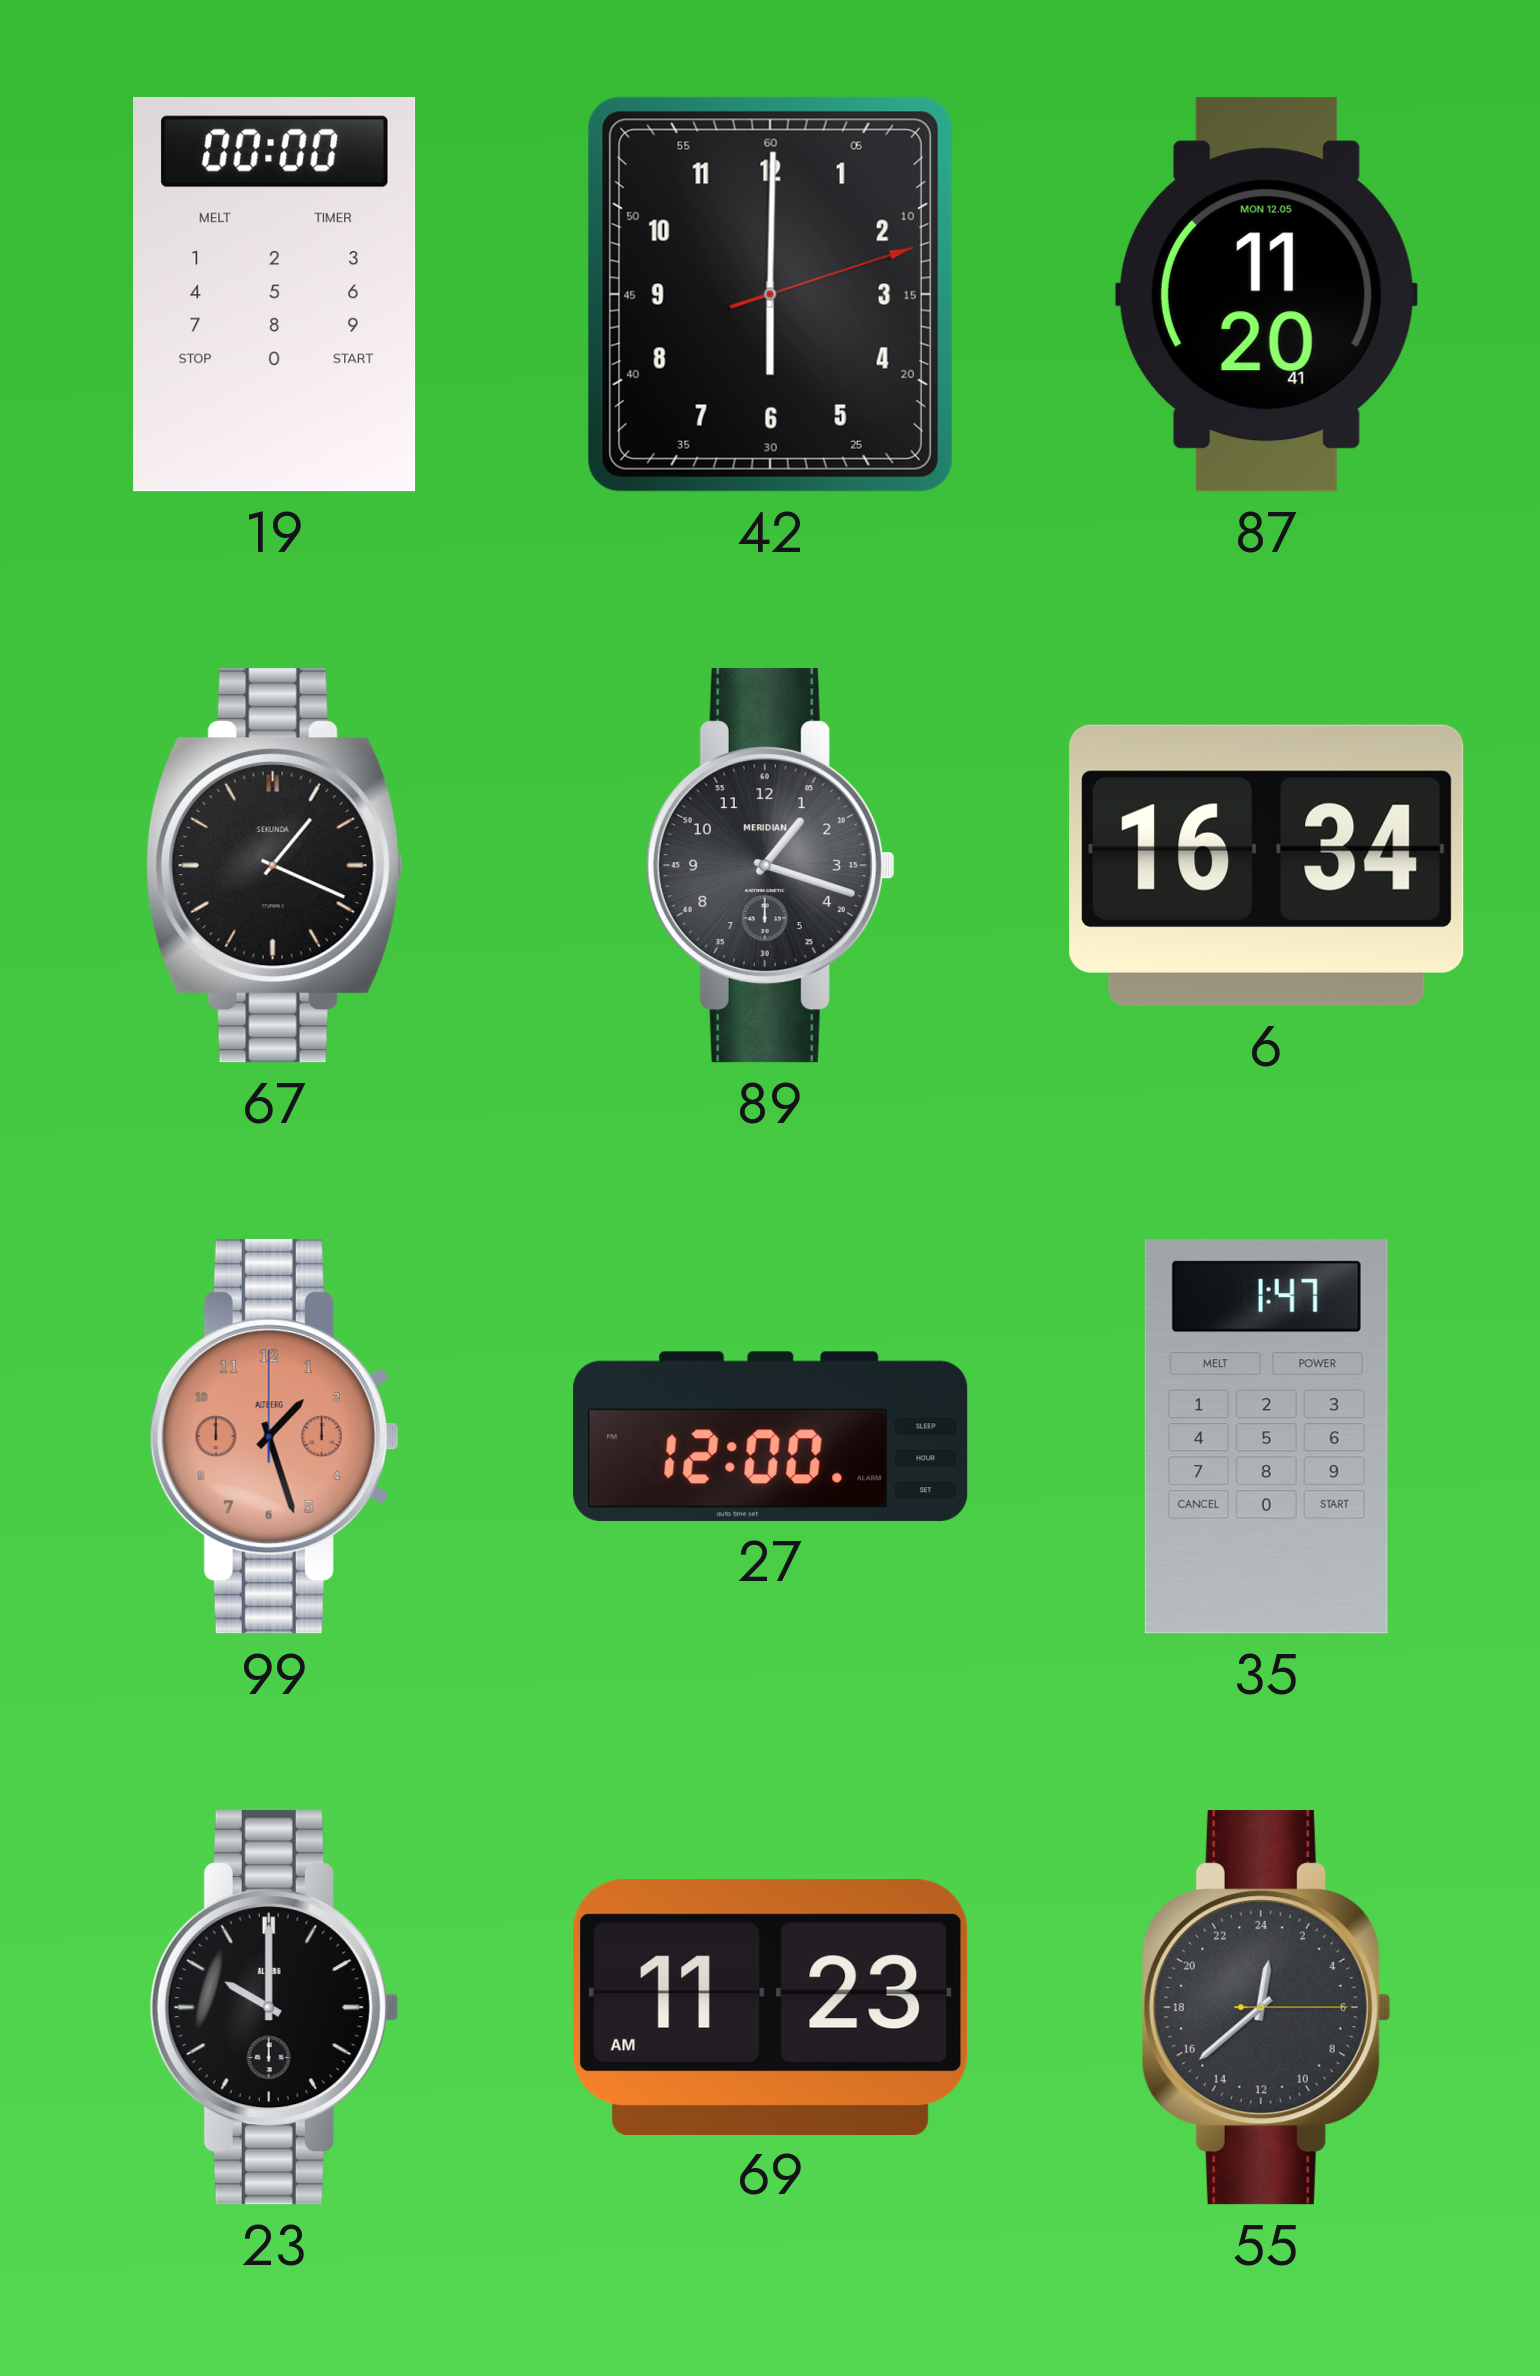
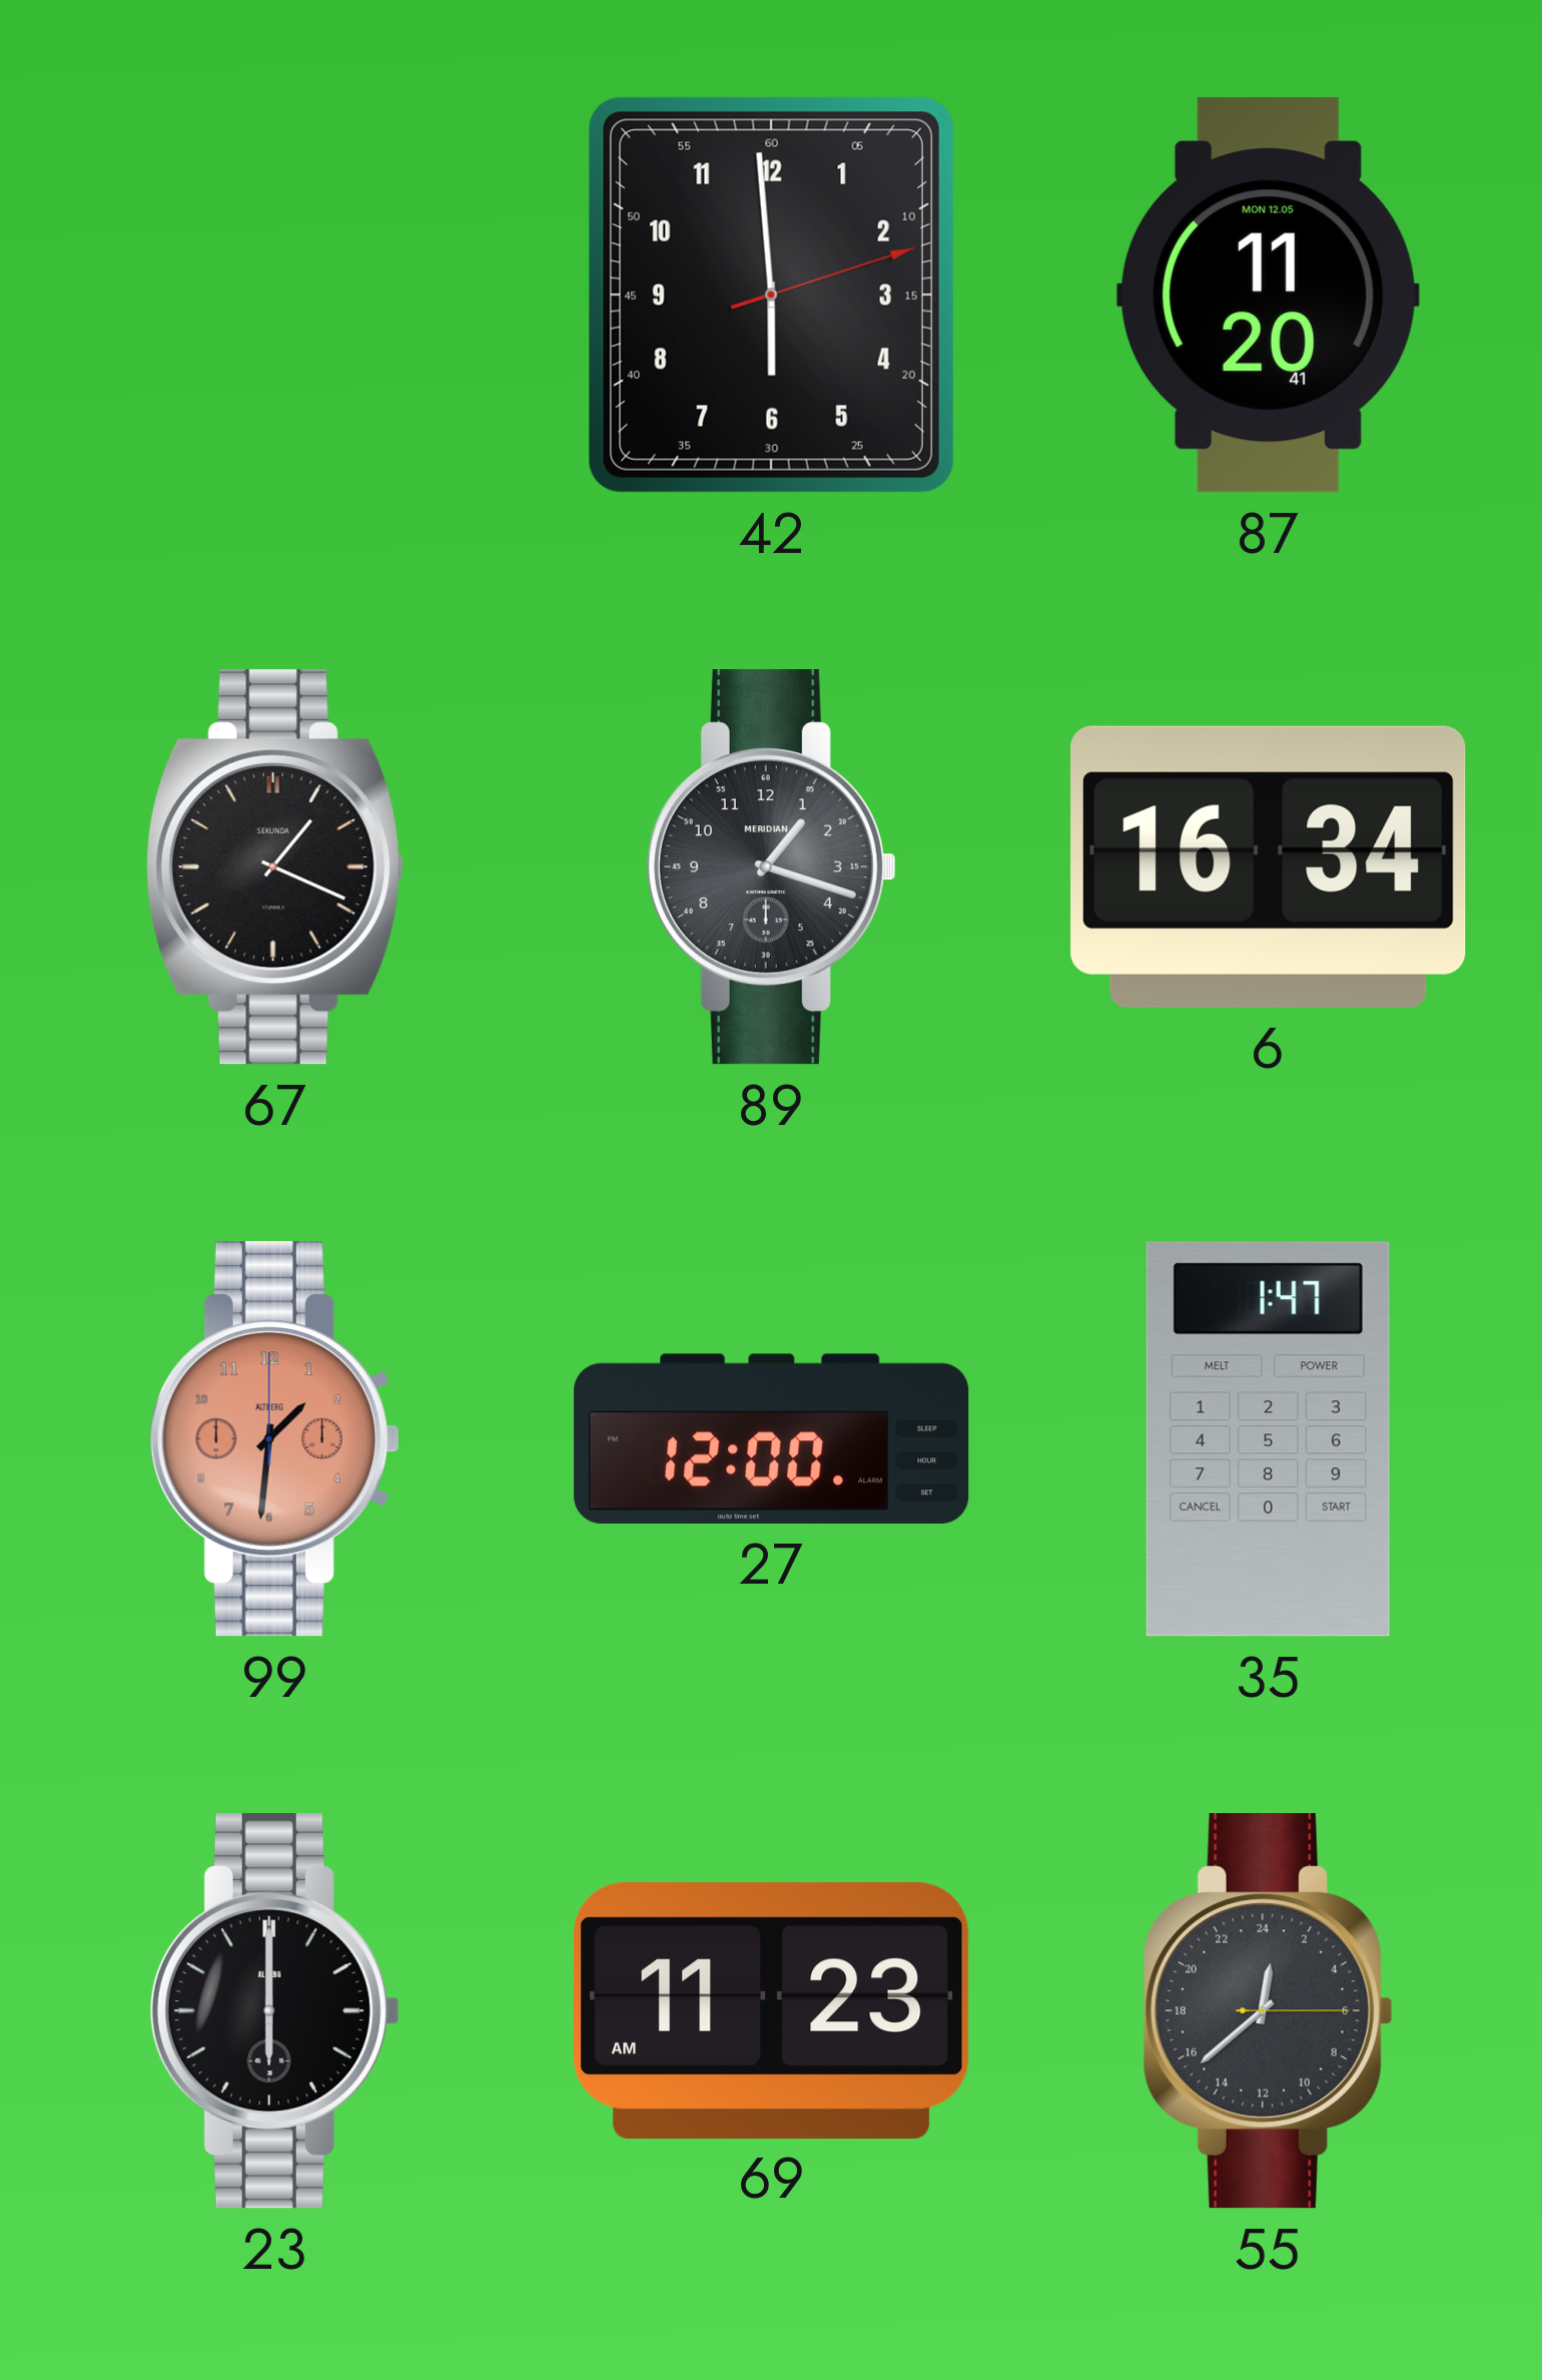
19: 00:00 -> none (275, 295)
42: 6:00 -> 5:59 (771, 294)
99: 1:27 -> 1:31 (274, 1439)
23: 10:00 -> 6:00 (274, 2011)
